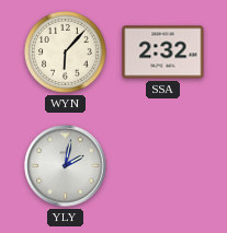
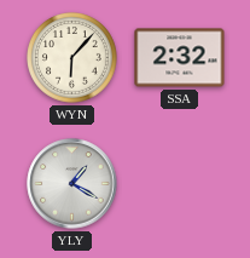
YLY: 2:02 -> 1:20 (72, 184)
